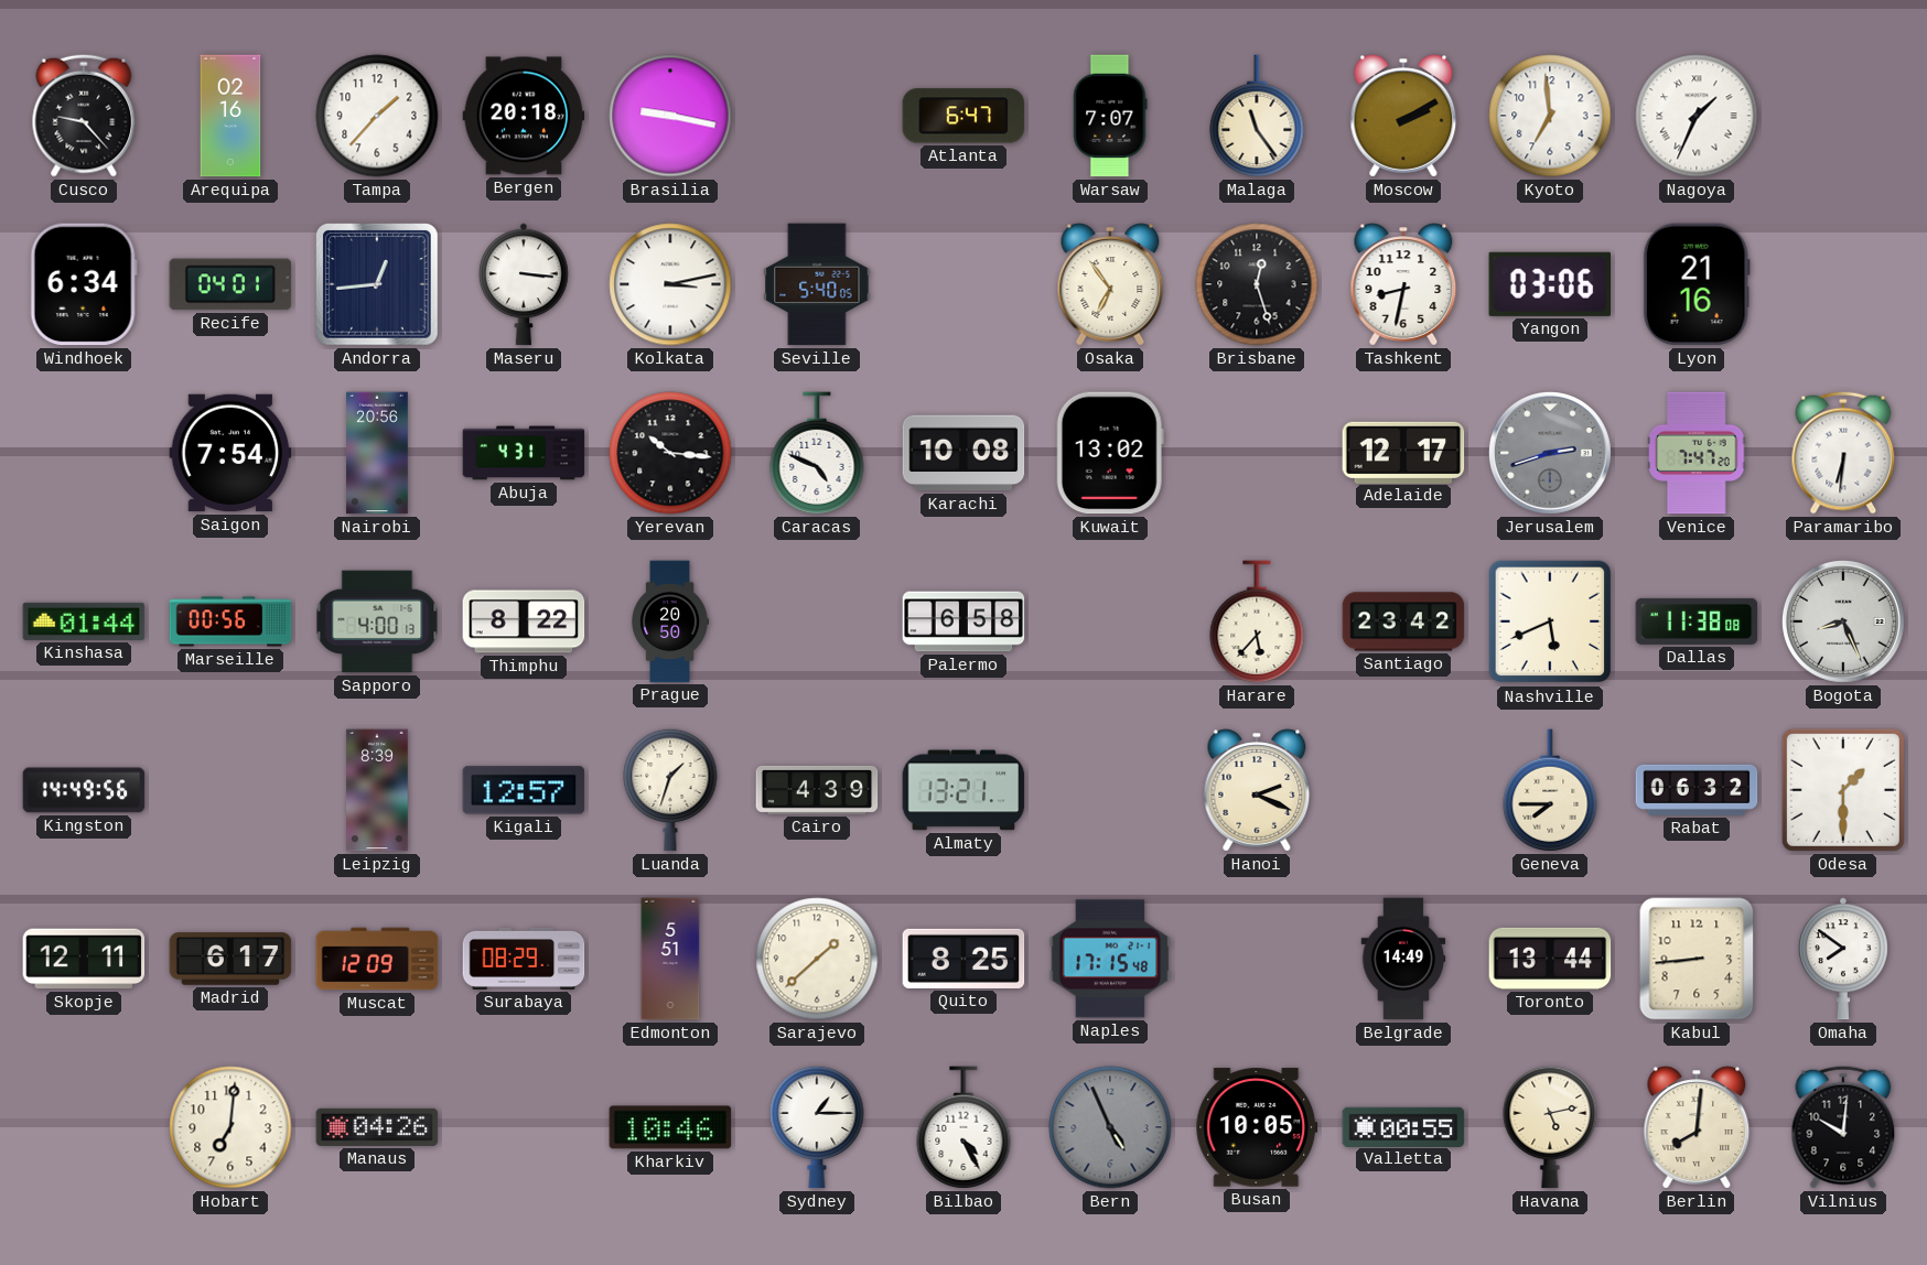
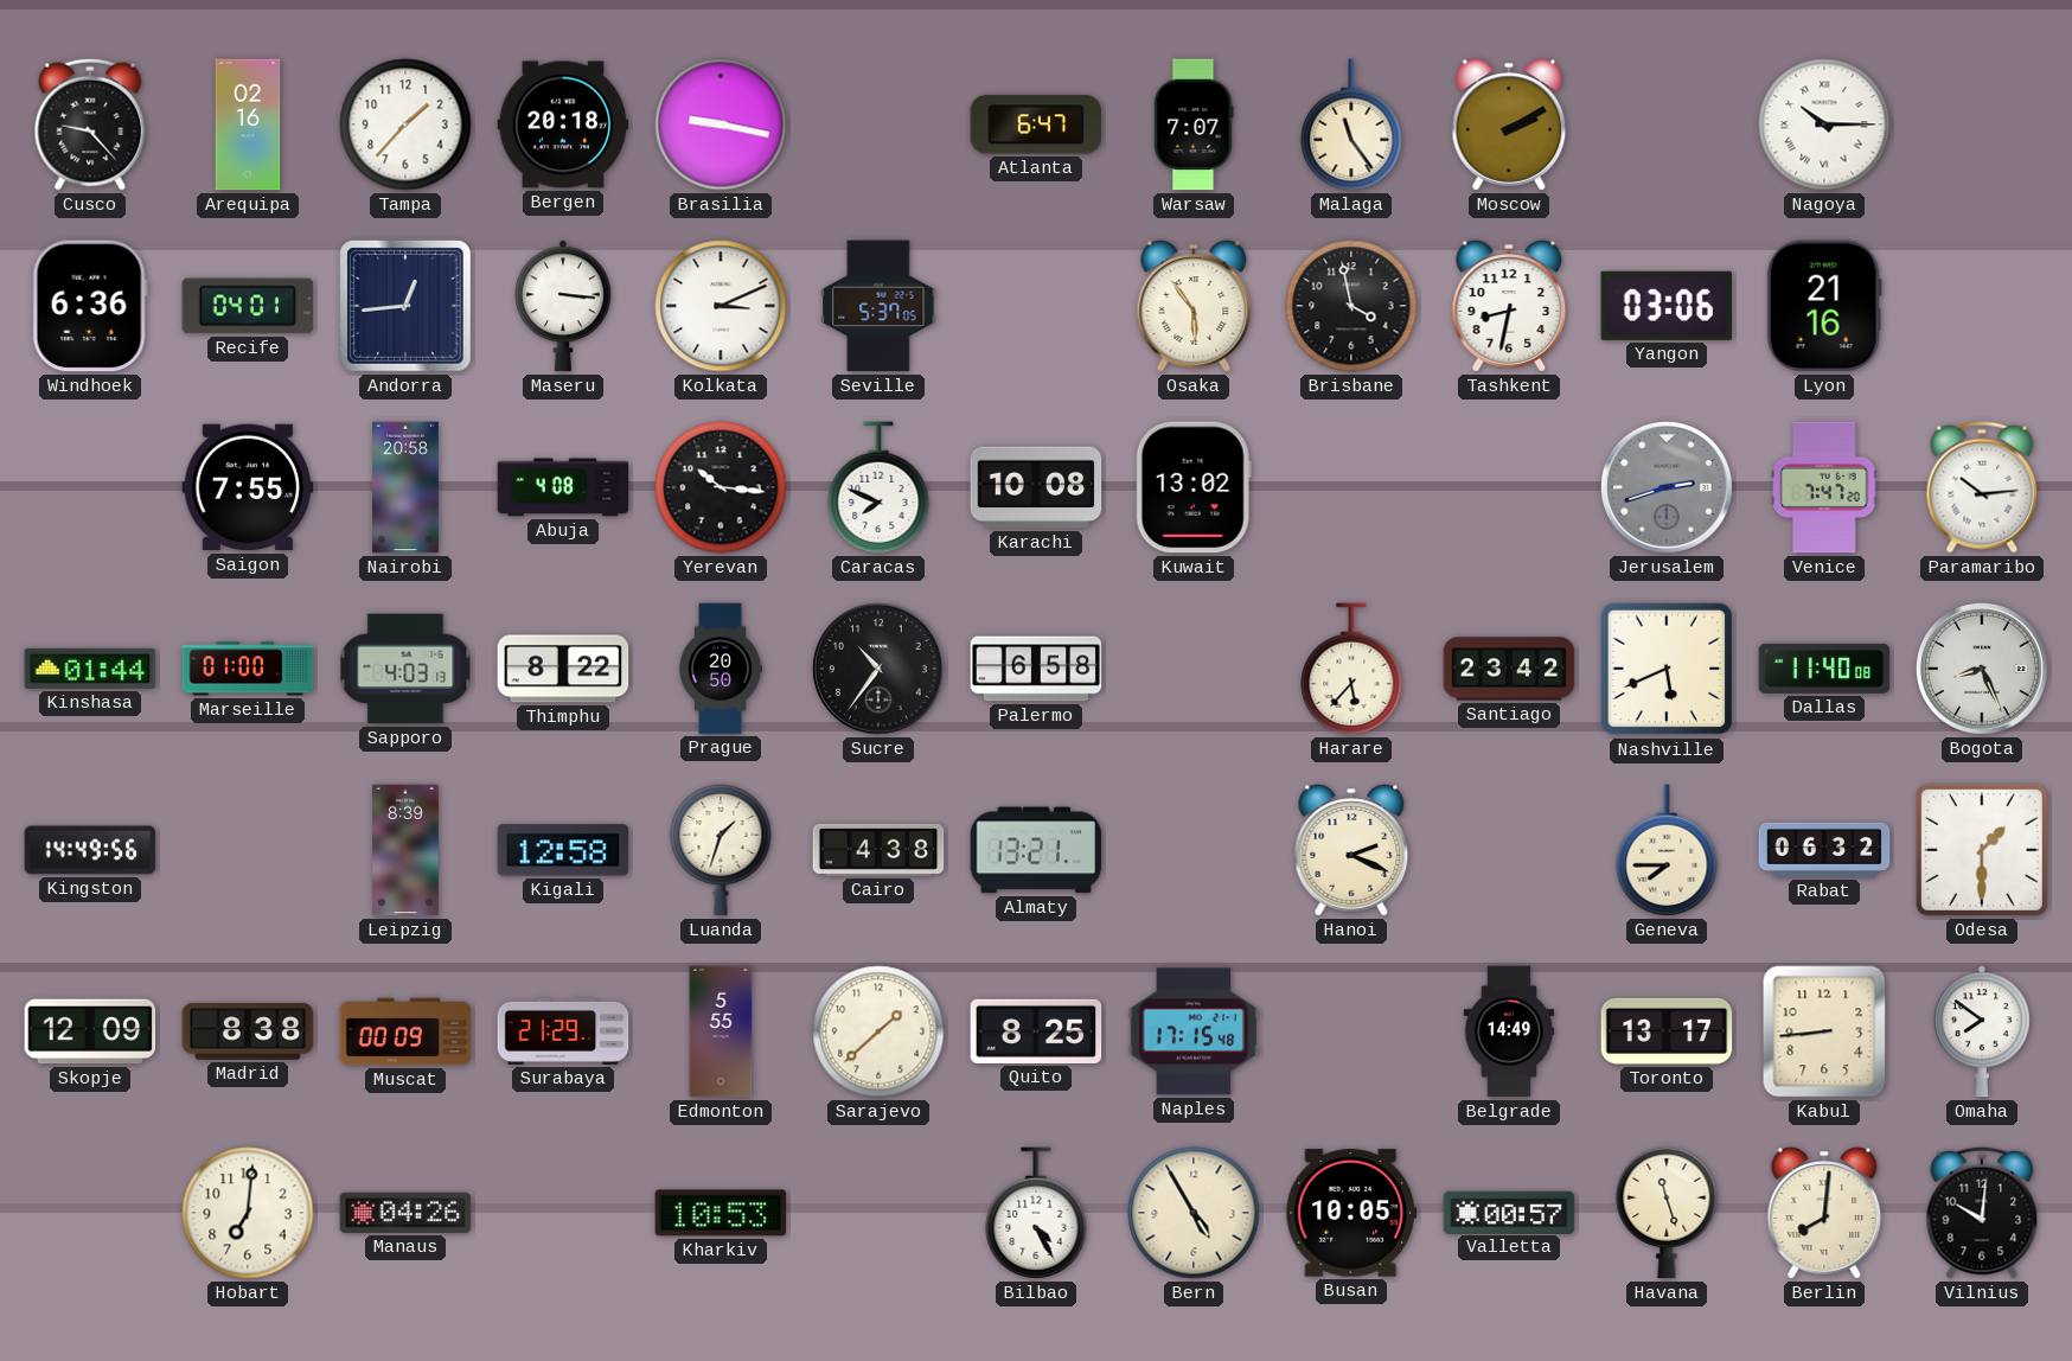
Kyoto: 6:59 -> none (1550, 116)
Nagoya: 1:34 -> 10:15 (1824, 124)
Windhoek: 6:34 -> 6:36 (90, 306)
Kolkata: 3:13 -> 3:11 (721, 306)
Seville: 5:40 -> 5:37 (878, 306)
Osaka: 6:54 -> 5:54 (1194, 306)
Brisbane: 12:27 -> 3:58 (1351, 306)
Saigon: 7:54 -> 7:55 (248, 487)
Nairobi: 20:56 -> 20:58 (405, 487)
Abuja: 4:31 -> 4:08 (563, 487)
Caracas: 4:49 -> 7:49 (878, 487)
Adelaide: 12:17 -> none (1403, 452)
Paramaribo: 6:31 -> 10:14 (1982, 487)
Marseille: 00:56 -> 01:00 (248, 669)
Sapporo: 4:00 -> 4:03 (405, 669)
Sucre: none -> 10:36 (878, 669)
Dallas: 11:38 -> 11:40 (1824, 669)
Kigali: 12:57 -> 12:58 (563, 850)
Cairo: 4:39 -> 4:38 (878, 850)
Skopje: 12:11 -> 12:09 (90, 1031)
Madrid: 6:17 -> 8:38 (248, 1031)
Muscat: 12:09 -> 00:09 (405, 1031)
Surabaya: 08:29 -> 21:29 (563, 1031)
Edmonton: 5:51 -> 5:55 (721, 1031)
Toronto: 13:44 -> 13:17 (1667, 1031)
Kharkiv: 10:46 -> 10:53 (721, 1213)
Sydney: 1:15 -> none (817, 1127)
Bern: 4:56 -> 4:55 (1194, 1213)
Bern dial: grey -> cream (1194, 1213)
Valletta: 00:55 -> 00:57 (1509, 1212)
Havana: 5:13 -> 11:27 (1667, 1213)
